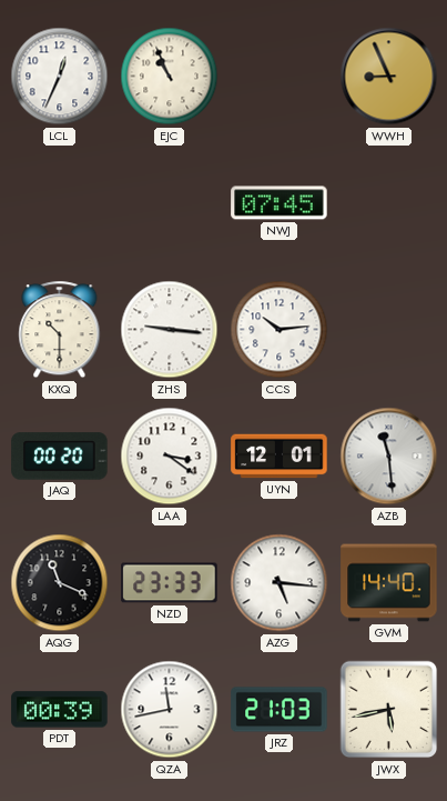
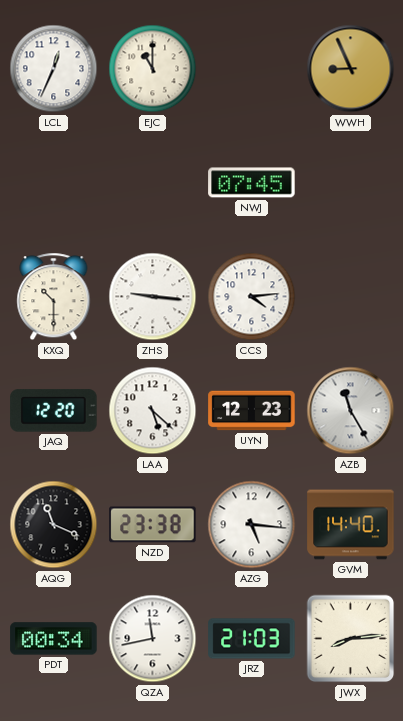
EJC: 10:56 -> 11:00 (153, 69)
CCS: 10:14 -> 4:14 (252, 297)
JAQ: 00:20 -> 12:20 (54, 411)
LAA: 3:21 -> 5:22 (153, 411)
UYN: 12:01 -> 12:23 (252, 411)
AZB: 11:29 -> 11:25 (351, 411)
NZD: 23:33 -> 23:38 (153, 525)
PDT: 00:39 -> 00:34 (54, 639)
JWX: 5:43 -> 8:14 (351, 639)
